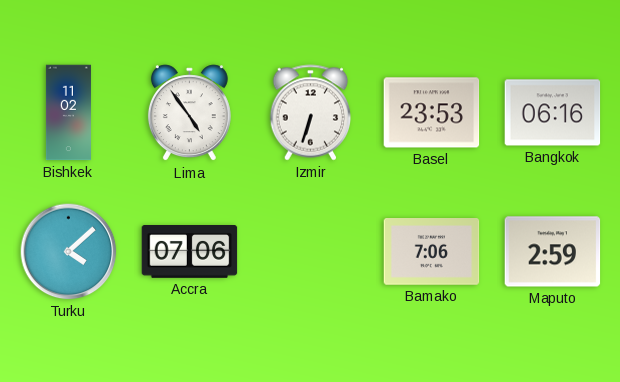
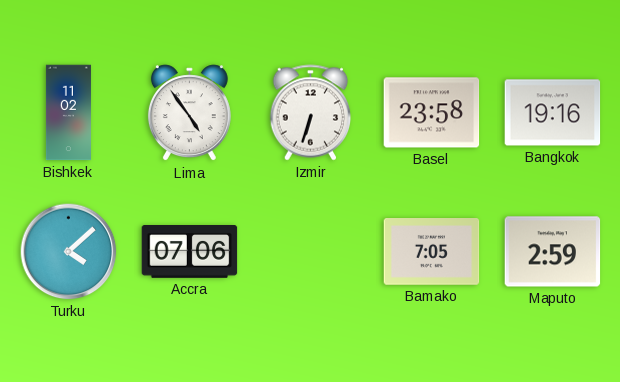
Basel: 23:53 -> 23:58 (432, 113)
Bangkok: 06:16 -> 19:16 (553, 113)
Bamako: 7:06 -> 7:05 (432, 252)
